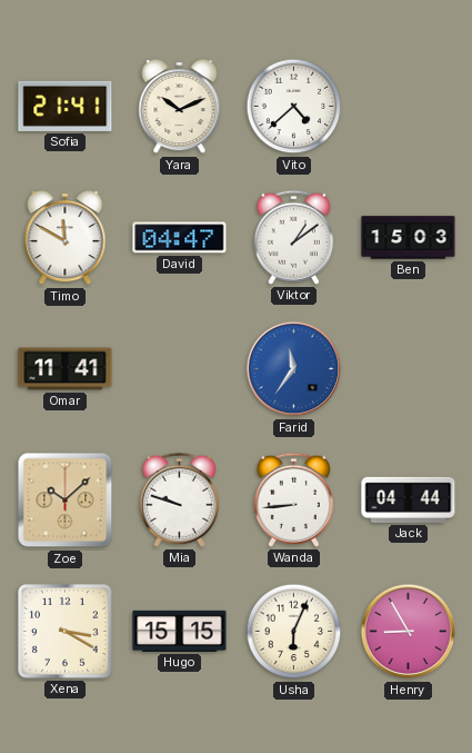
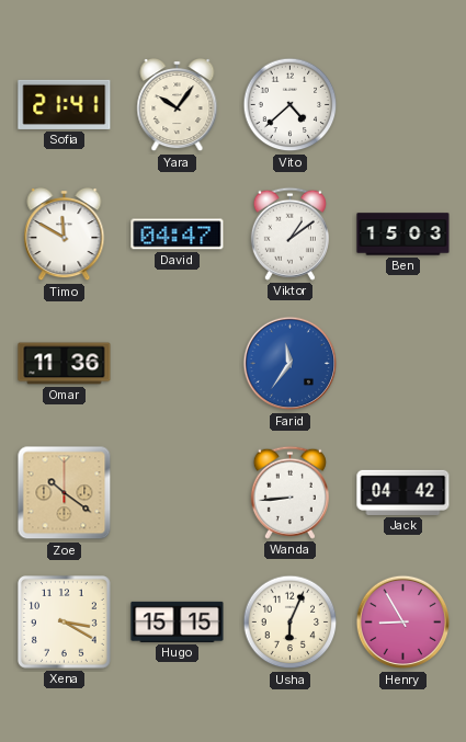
Yara: 10:11 -> 10:06 (178, 106)
Omar: 11:41 -> 11:36 (65, 364)
Zoe: 10:08 -> 10:21 (65, 493)
Mia: 9:48 -> none (179, 499)
Jack: 04:44 -> 04:42 (404, 492)
